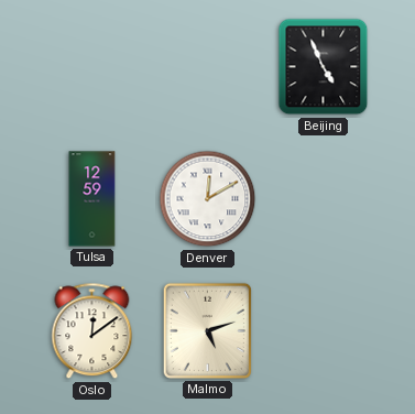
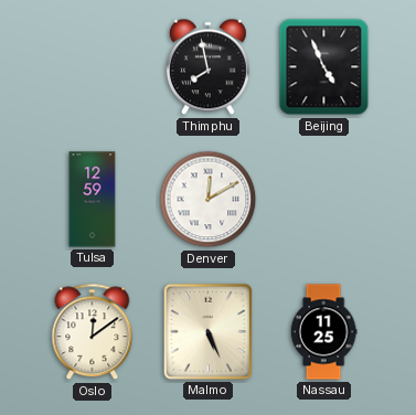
Thimphu: none -> 7:58 (207, 67)
Malmo: 5:12 -> 5:26 (207, 331)
Nassau: none -> 11:25 (323, 332)
